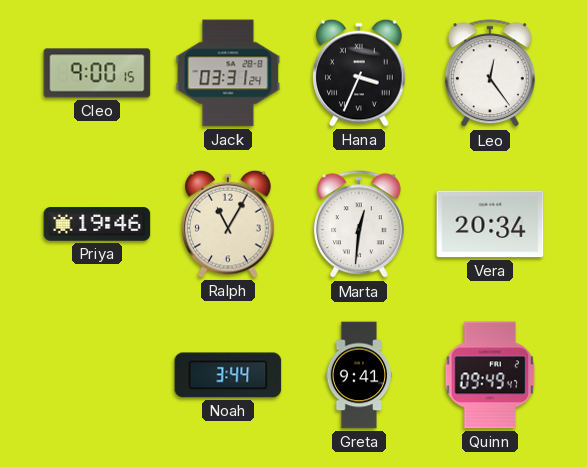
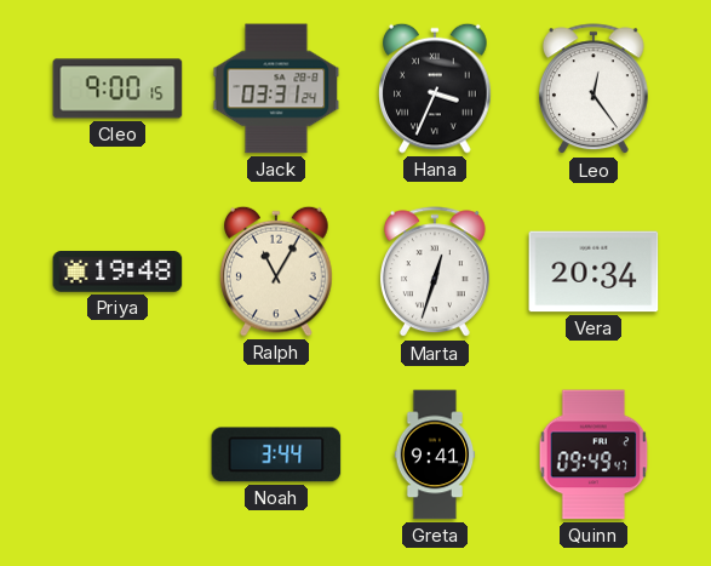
Priya: 19:46 -> 19:48 (117, 271)
Marta: 12:31 -> 12:33 (435, 273)
